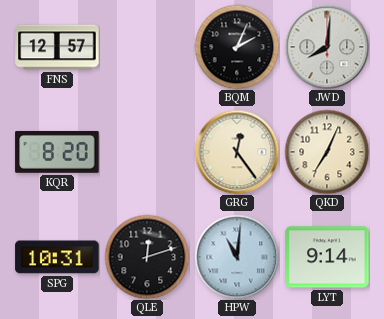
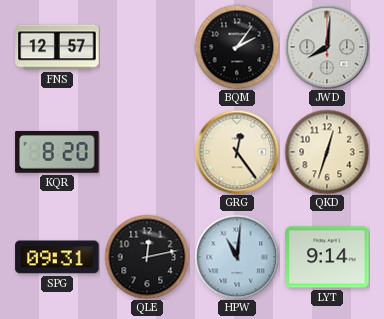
BQM: 2:04 -> 2:06 (237, 47)
QKD: 7:04 -> 12:33 (327, 152)
SPG: 10:31 -> 09:31 (57, 257)
QLE: 12:12 -> 12:13 (147, 257)
